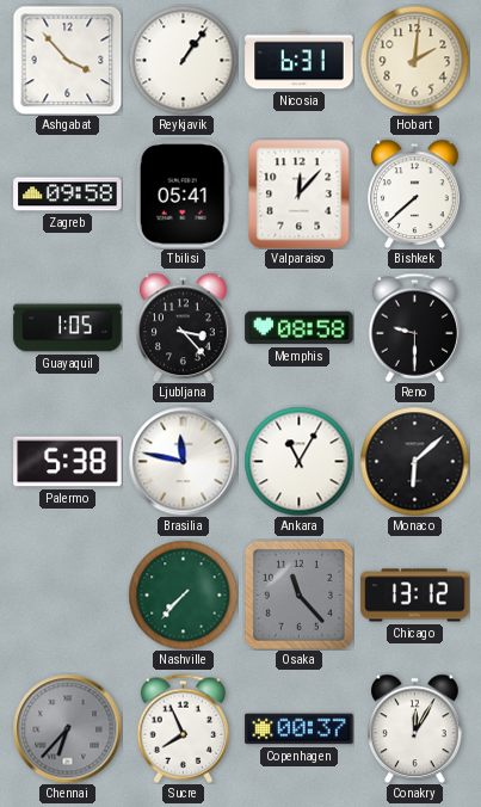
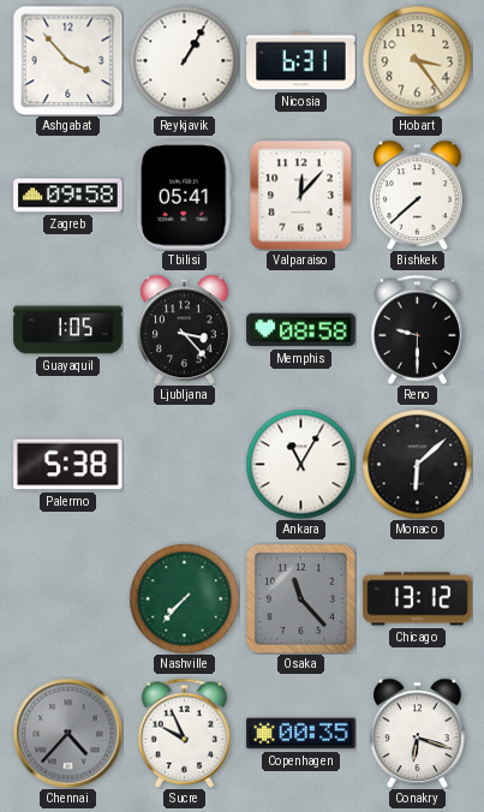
Reykjavik: 1:06 -> 1:05 (184, 60)
Hobart: 2:01 -> 3:24 (417, 60)
Brasilia: 11:47 -> none (183, 461)
Chennai: 6:37 -> 4:37 (67, 733)
Sucre: 7:56 -> 9:56 (185, 733)
Copenhagen: 00:37 -> 00:35 (301, 734)
Conakry: 12:05 -> 6:18 (418, 733)
